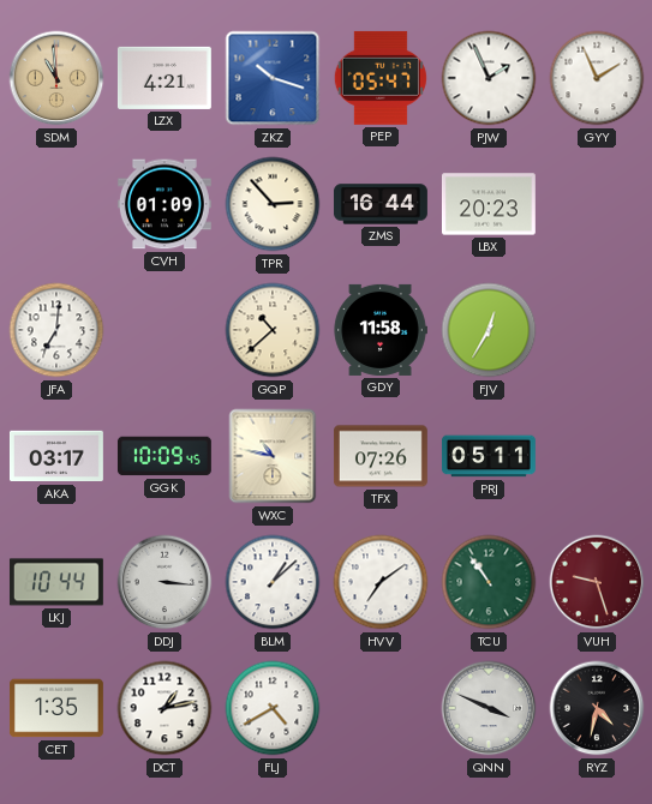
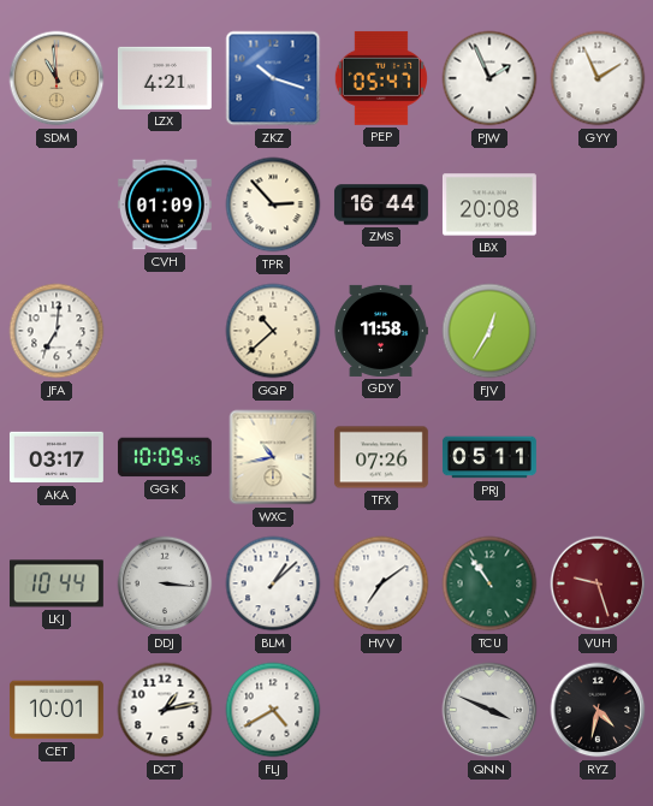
LBX: 20:23 -> 20:08 (489, 205)
WXC: 10:47 -> 10:43 (273, 457)
CET: 1:35 -> 10:01 (57, 710)
